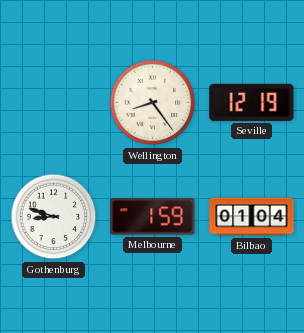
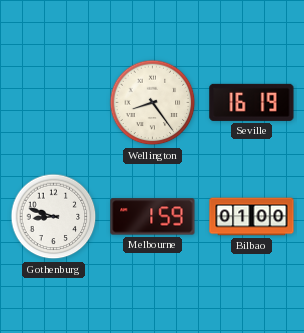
Seville: 12:19 -> 16:19 (252, 102)
Bilbao: 01:04 -> 01:00 (252, 217)
